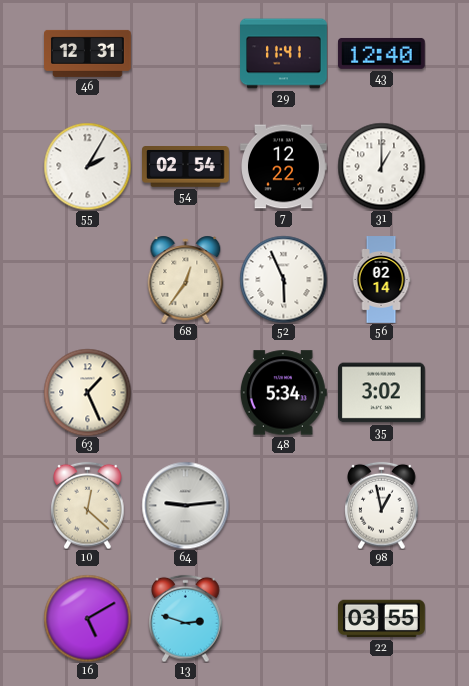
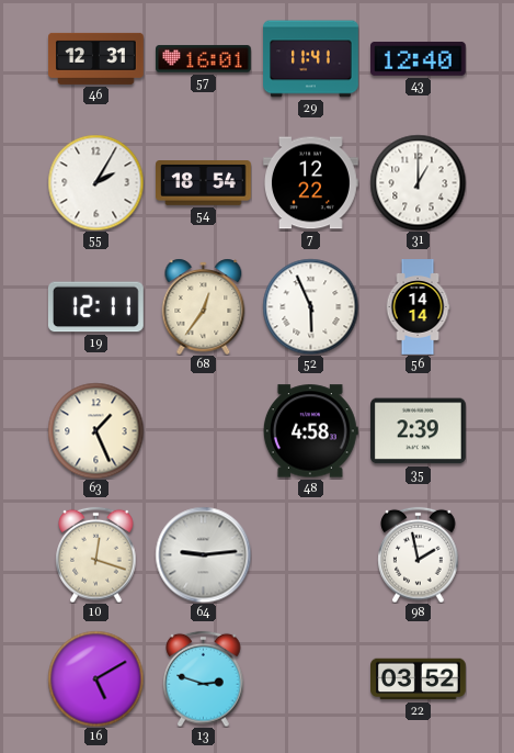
57: none -> 16:01 (204, 59)
54: 02:54 -> 18:54 (204, 183)
19: none -> 12:11 (95, 307)
56: 02:14 -> 14:14 (418, 307)
48: 5:34 -> 4:58 (310, 431)
35: 3:02 -> 2:39 (419, 431)
10: 12:22 -> 12:18 (96, 554)
98: 12:58 -> 1:58 (419, 554)
22: 03:55 -> 03:52 (419, 679)
